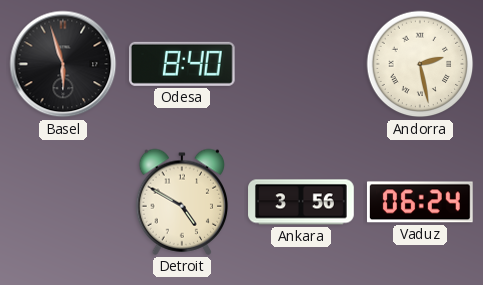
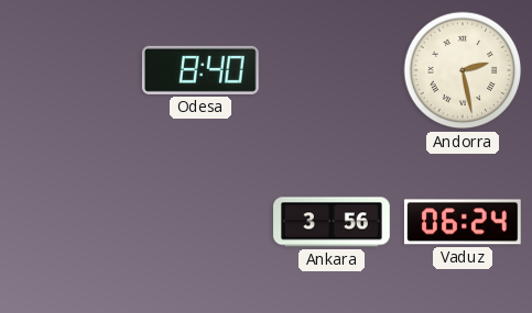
Basel: 5:57 -> none (63, 64)
Detroit: 4:50 -> none (182, 202)
